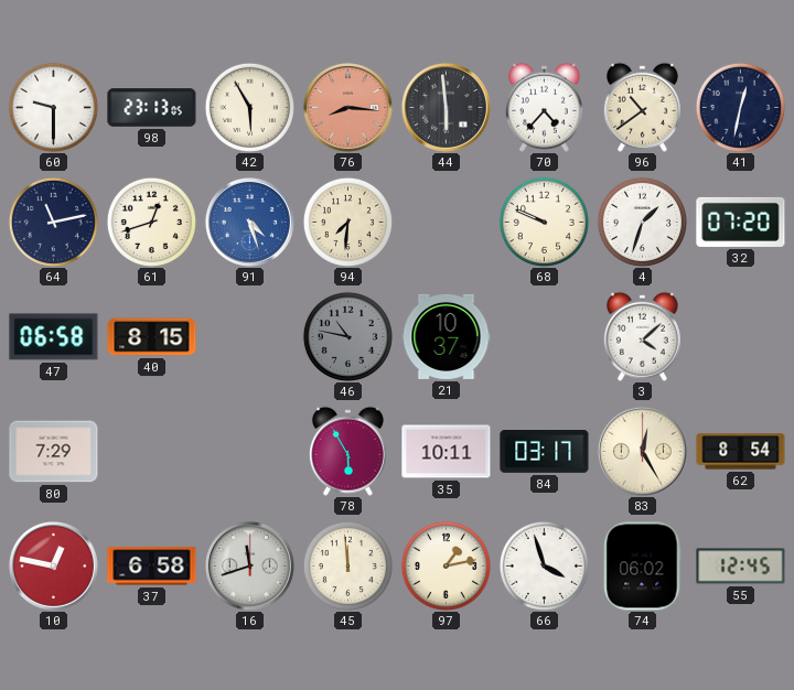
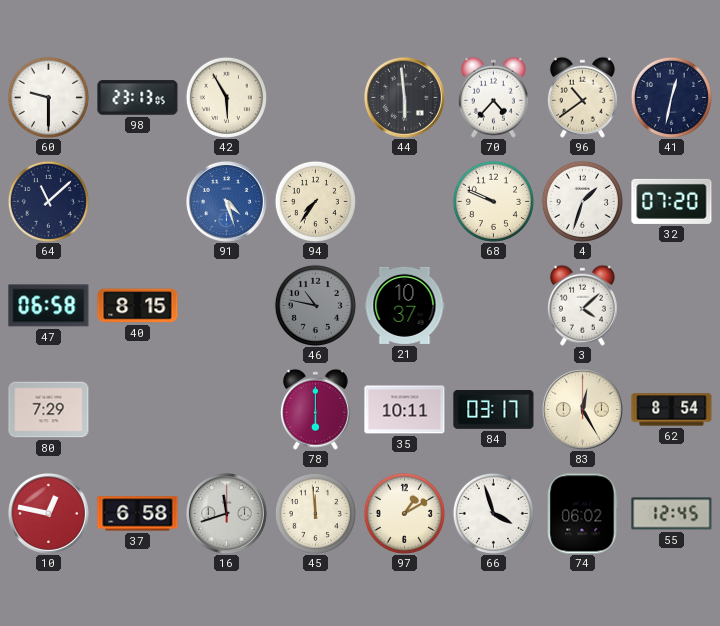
76: 8:16 -> none (347, 107)
64: 11:13 -> 11:08 (48, 201)
61: 12:42 -> none (151, 222)
94: 7:31 -> 7:36 (315, 201)
78: 5:55 -> 6:00 (315, 409)
97: 1:13 -> 1:10 (404, 513)
